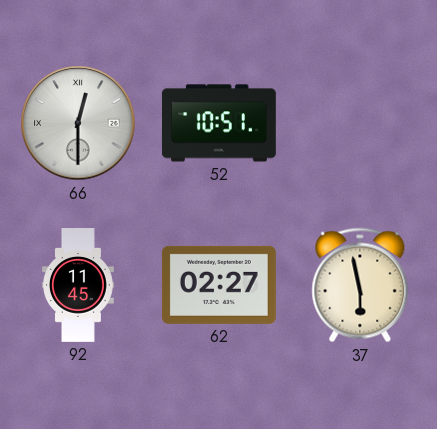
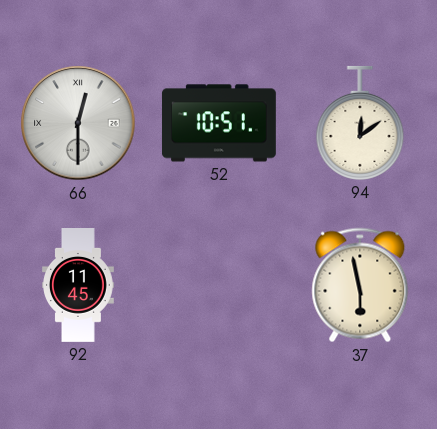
94: none -> 12:09 (360, 123)
62: 02:27 -> none (219, 285)
